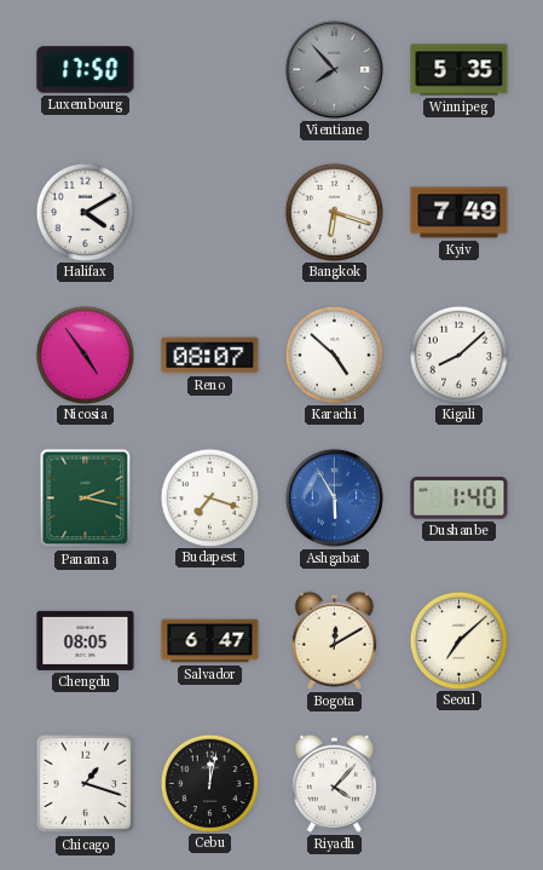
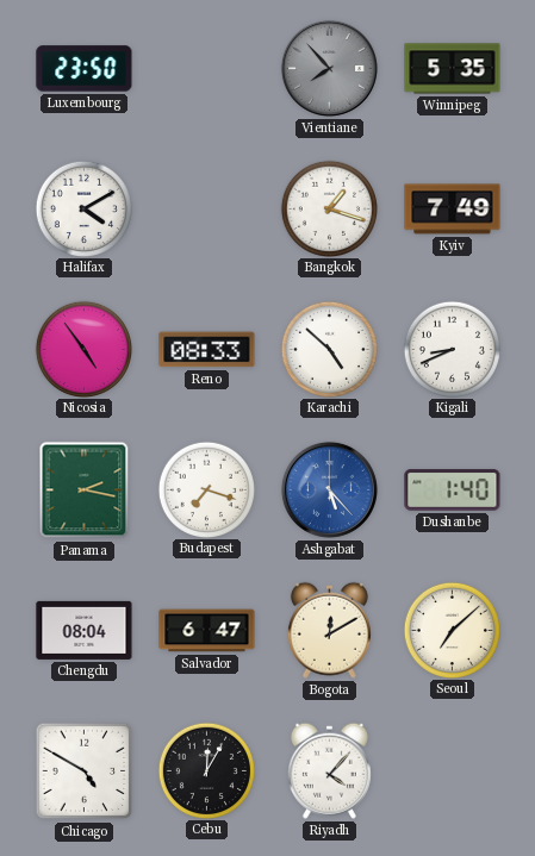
Luxembourg: 17:50 -> 23:50 (85, 69)
Bangkok: 6:18 -> 1:18 (329, 208)
Reno: 08:07 -> 08:33 (207, 350)
Kigali: 8:08 -> 8:41 (452, 349)
Ashgabat: 5:55 -> 5:23 (329, 489)
Chengdu: 08:05 -> 08:04 (85, 630)
Chicago: 1:18 -> 4:50 (85, 771)
Cebu: 12:02 -> 12:05 (206, 770)
